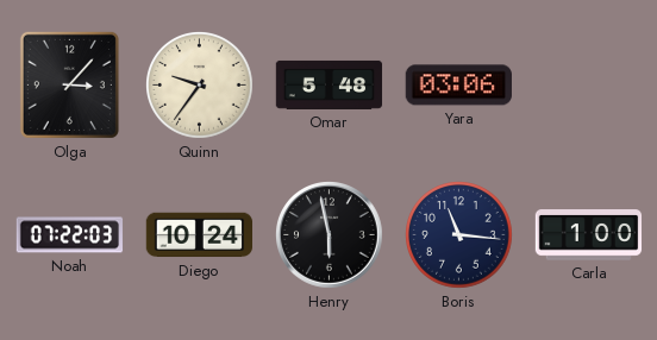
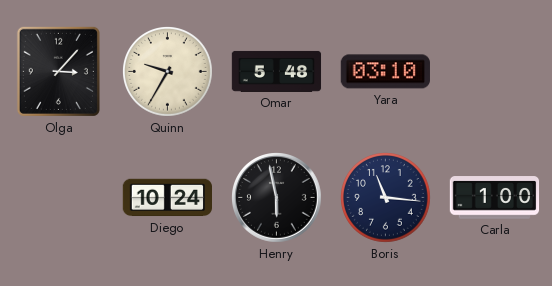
Quinn: 9:36 -> 9:35 (168, 72)
Yara: 03:06 -> 03:10 (385, 72)
Noah: 07:22 -> none (70, 235)
